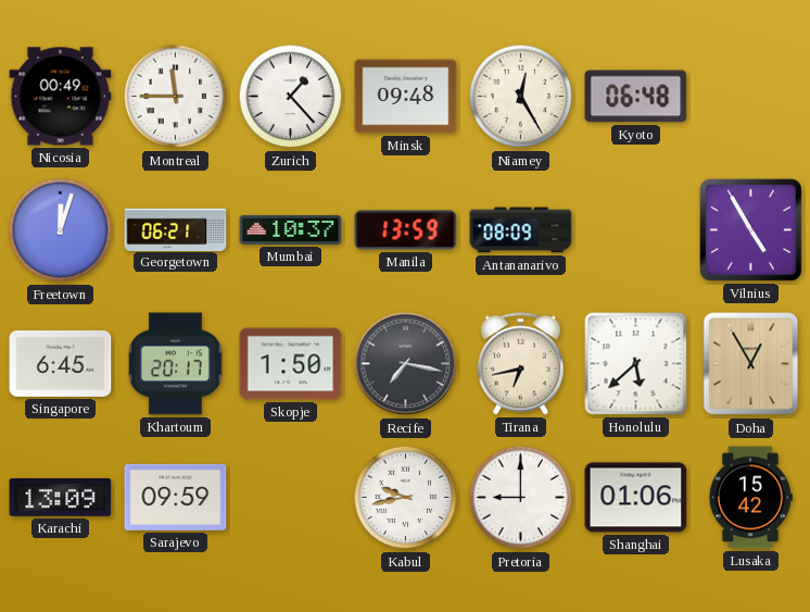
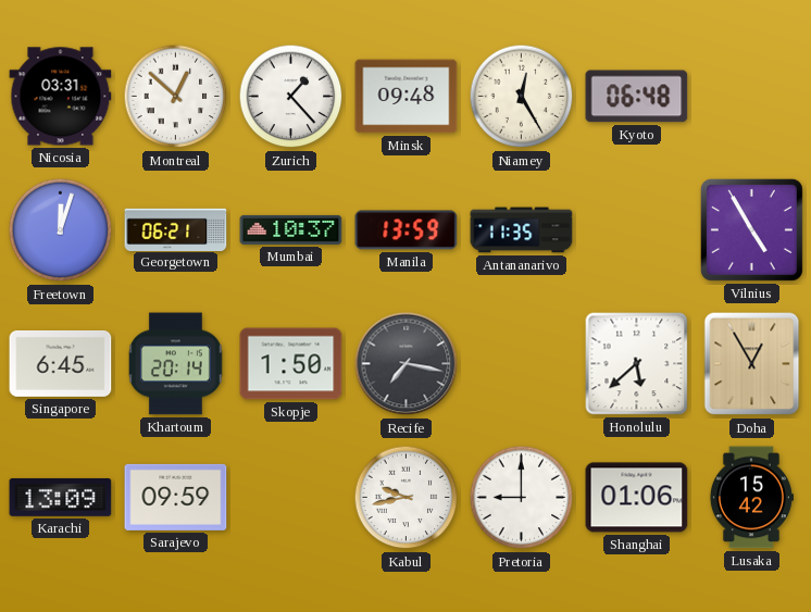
Nicosia: 00:49 -> 03:31 (61, 97)
Montreal: 11:45 -> 12:52 (176, 97)
Antananarivo: 08:09 -> 11:35 (522, 230)
Khartoum: 20:17 -> 20:14 (175, 364)
Tirana: 6:43 -> none (520, 364)
